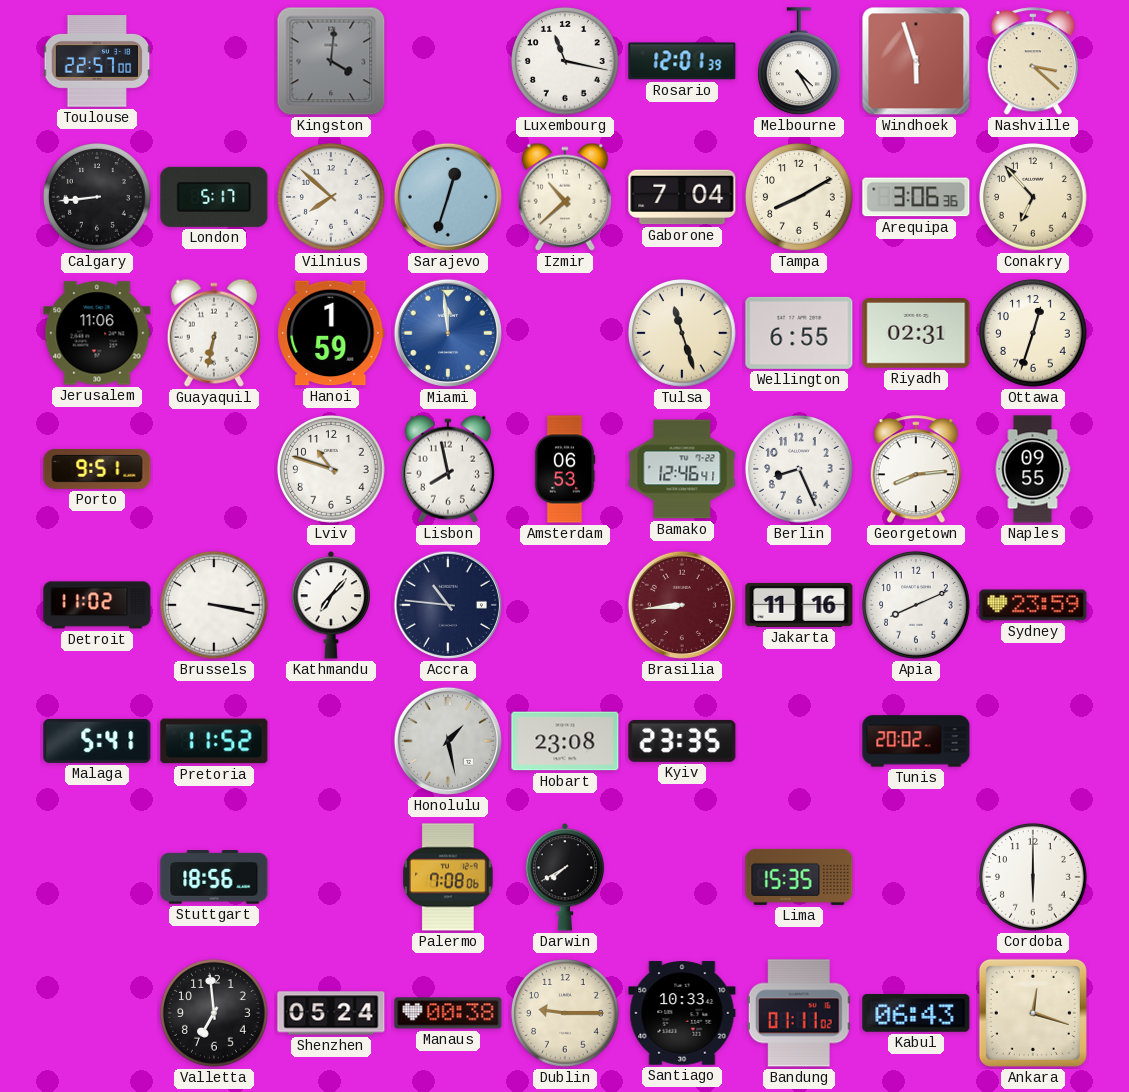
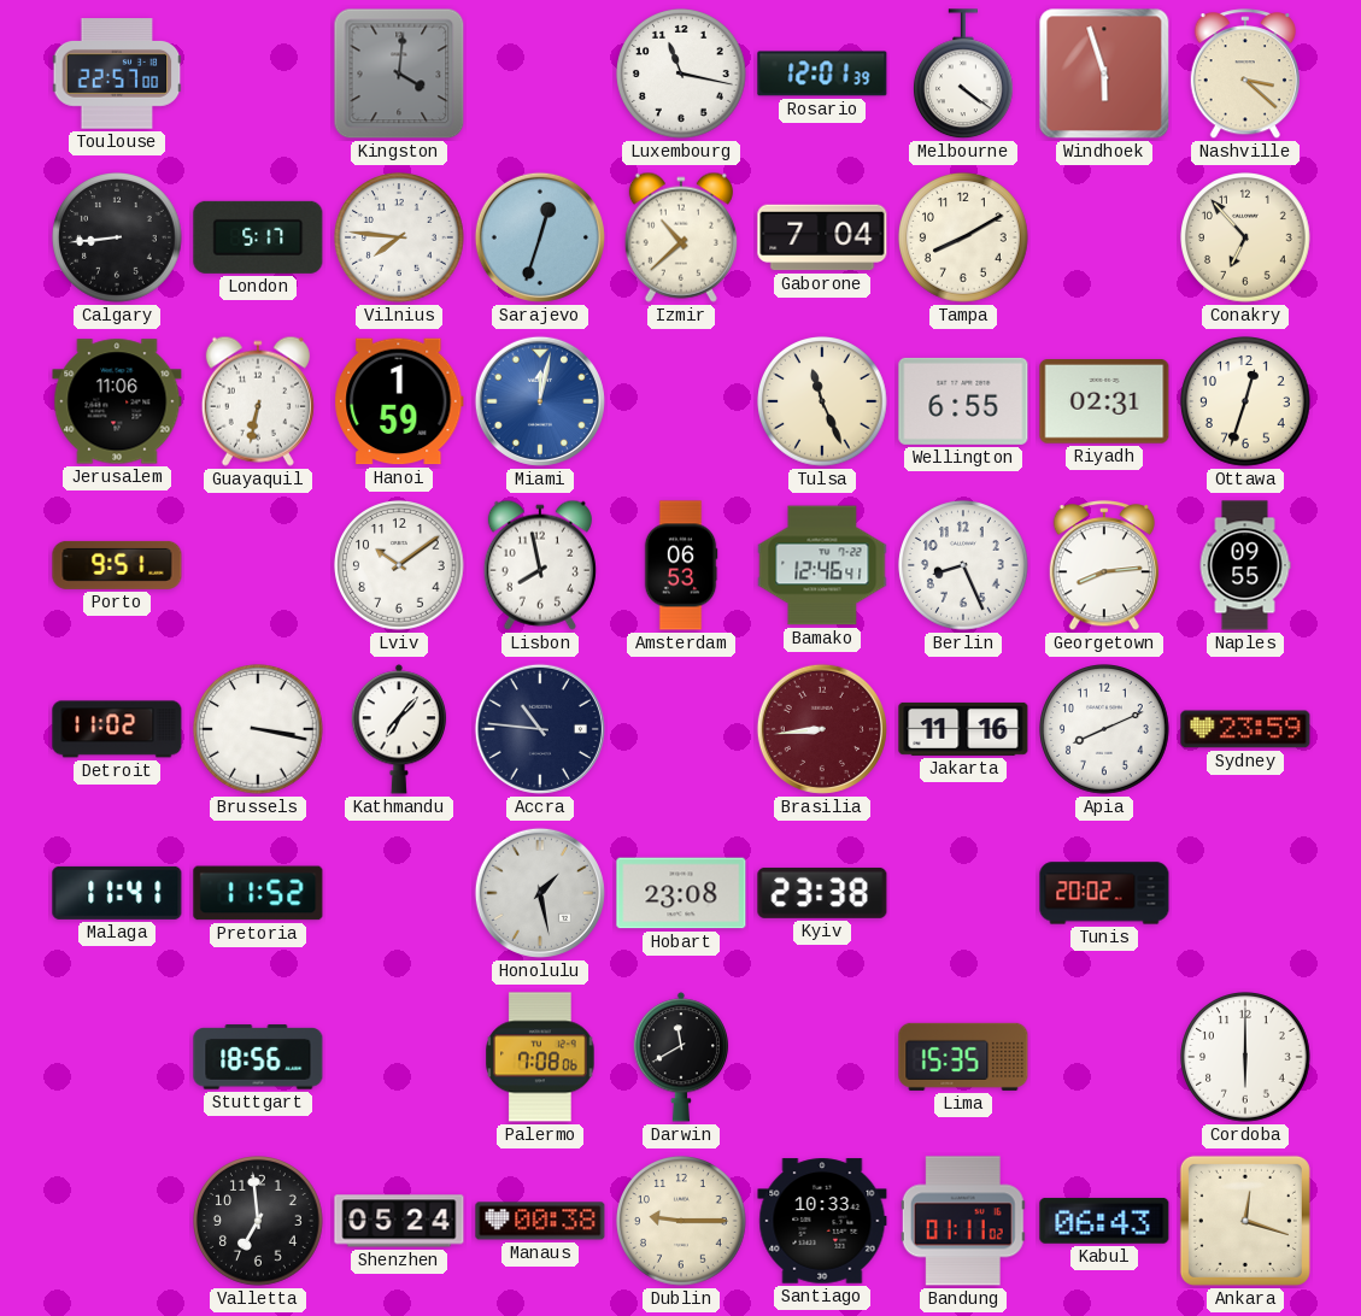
Melbourne: 4:25 -> 4:21 (964, 75)
Vilnius: 7:52 -> 7:46 (399, 237)
Arequipa: 3:06 -> none (916, 197)
Miami: 11:59 -> 12:02 (540, 401)
Tulsa: 11:27 -> 11:26 (822, 401)
Lviv: 10:48 -> 10:09 (399, 565)
Malaga: 5:41 -> 11:41 (117, 893)
Kyiv: 23:35 -> 23:38 (822, 893)
Darwin: 7:40 -> 11:40 (681, 1057)
